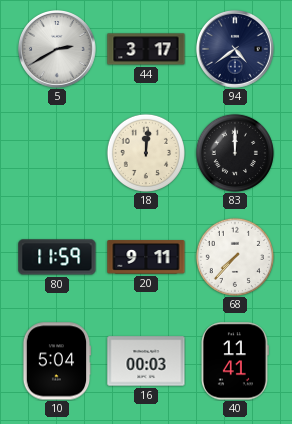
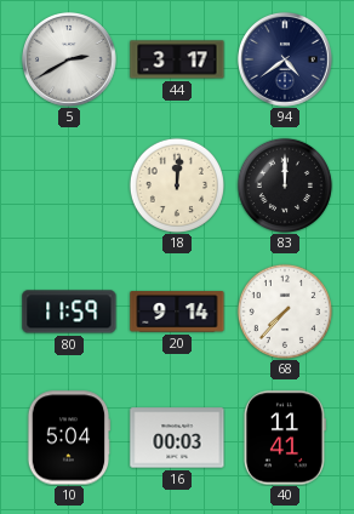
20: 9:11 -> 9:14 (177, 312)
